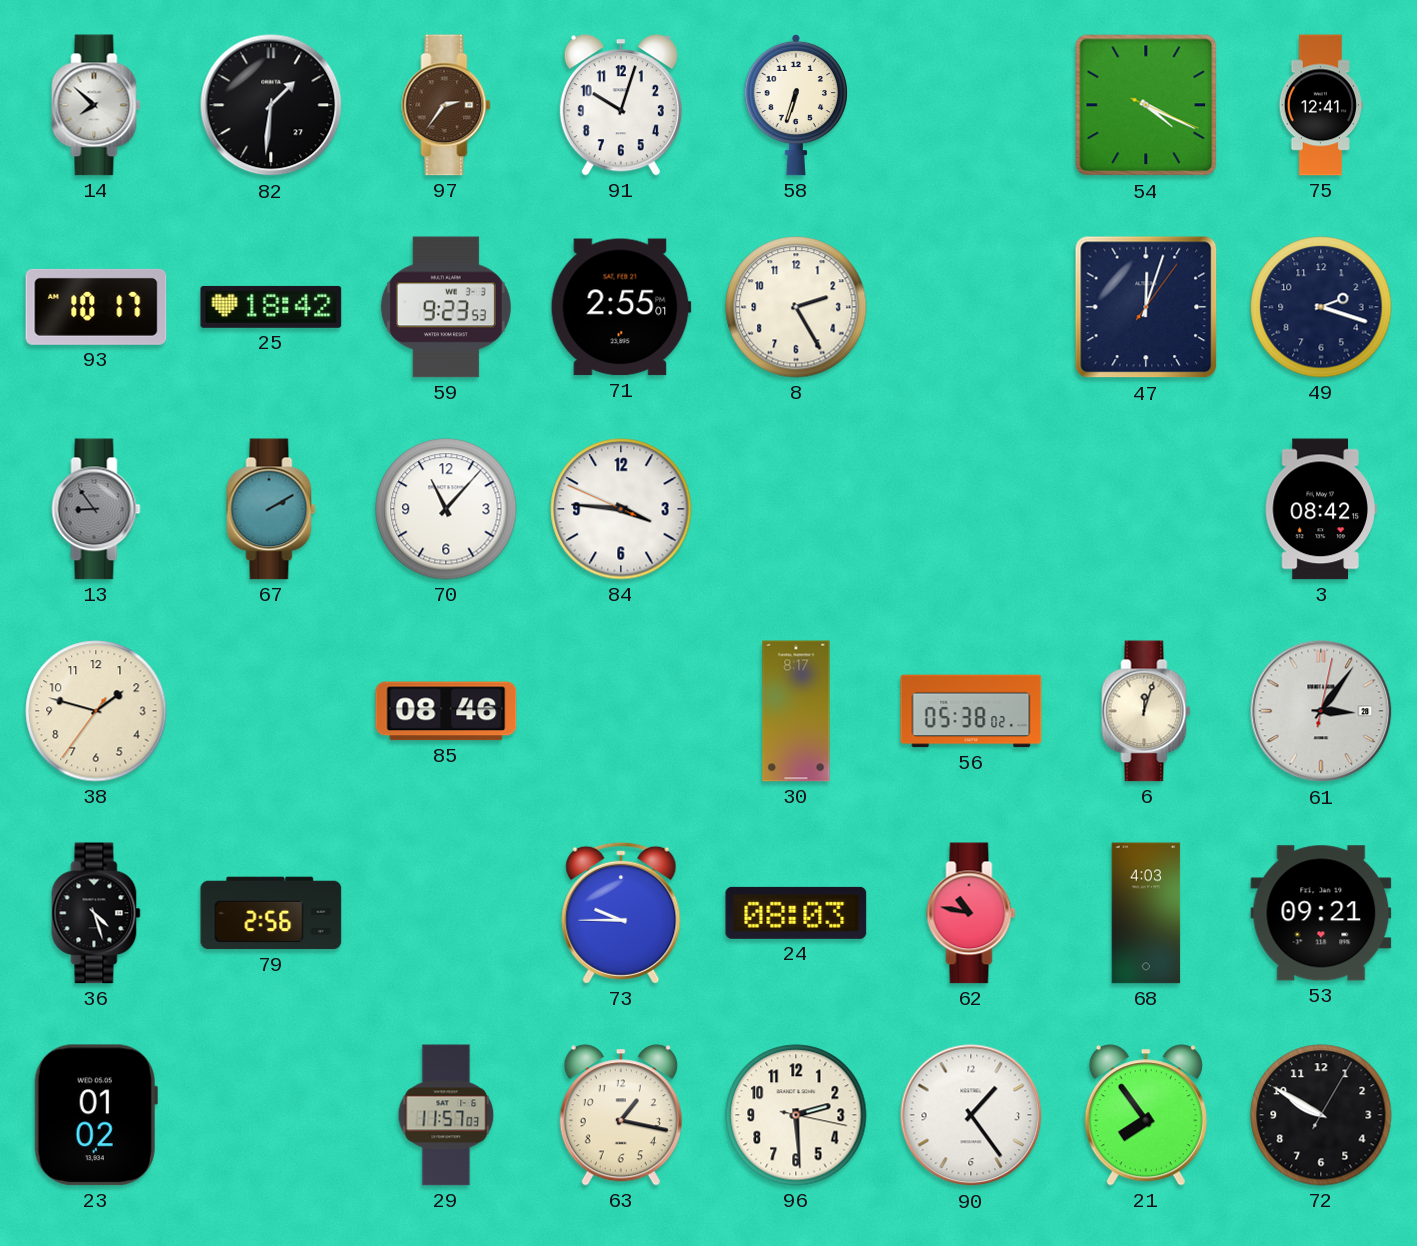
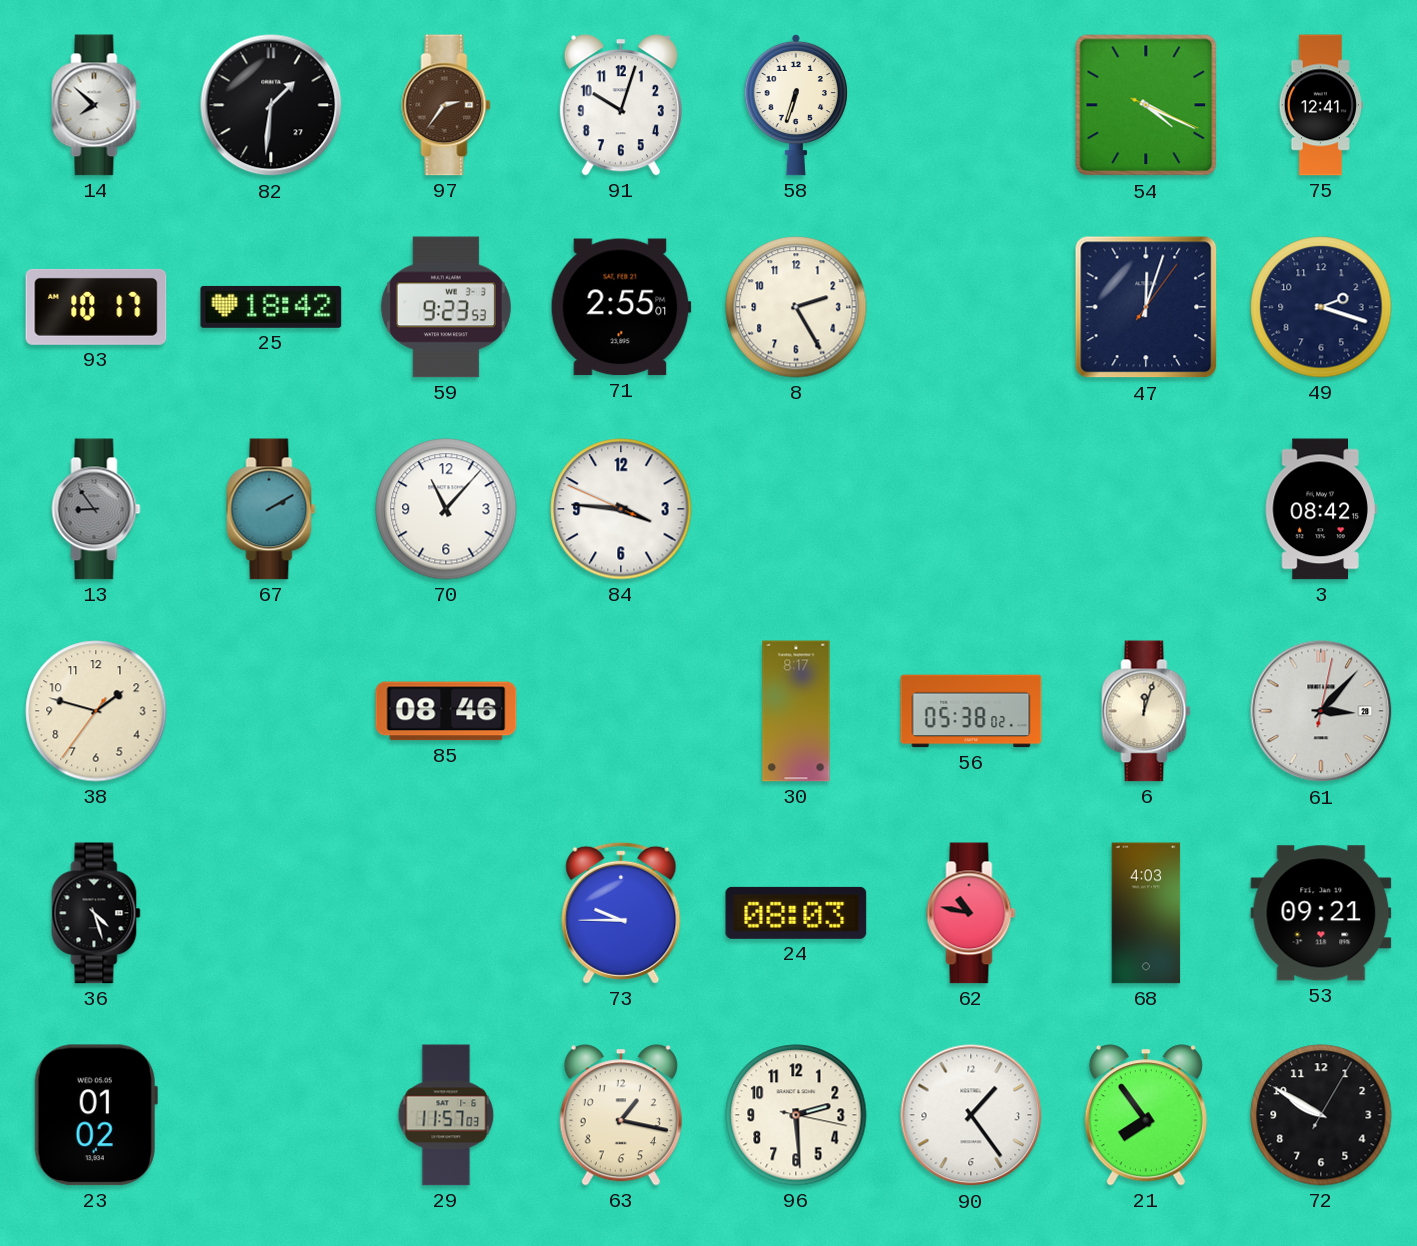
61: 3:06 -> 3:07 (1321, 711)
79: 2:56 -> none (271, 913)
